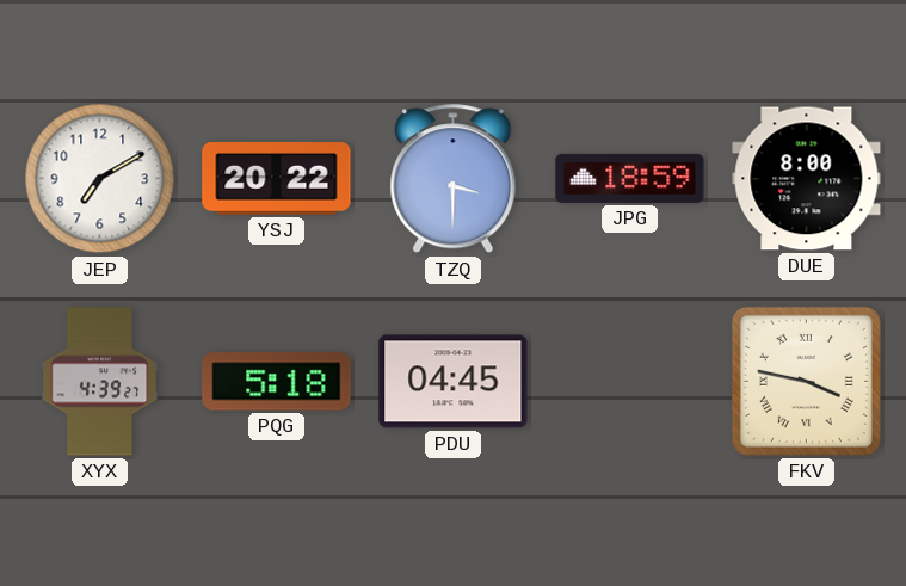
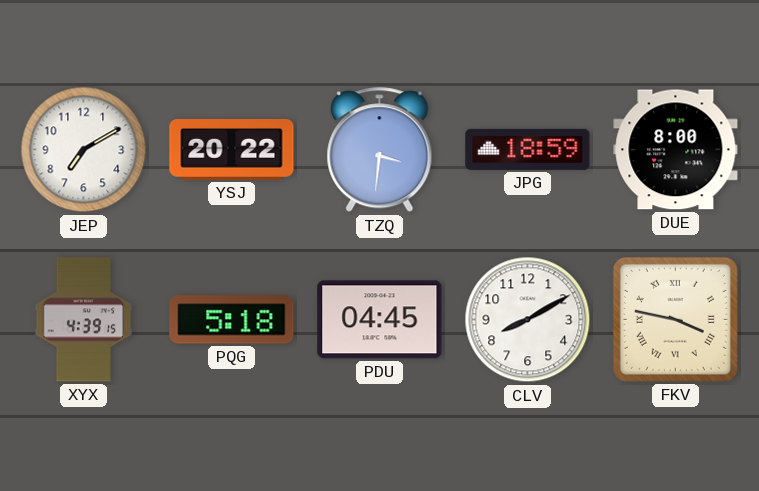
TZQ: 3:30 -> 3:31 (380, 150)
XYX: 4:39:27 -> 4:39:15 (84, 320)
CLV: none -> 8:10 (528, 320)
